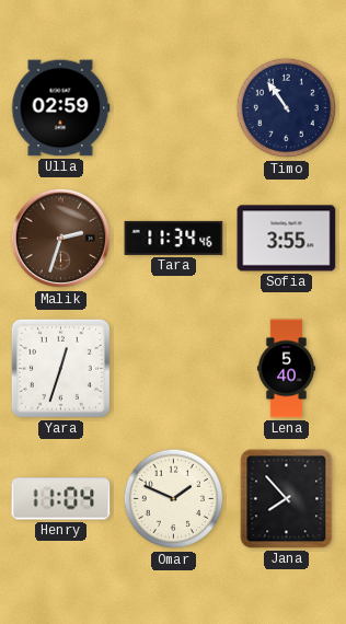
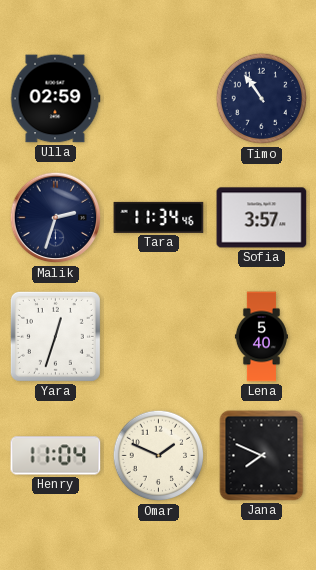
Malik dial: brown -> navy (56, 218)
Sofia: 3:55 -> 3:57 (262, 218)
Jana: 7:53 -> 7:49 (262, 456)
